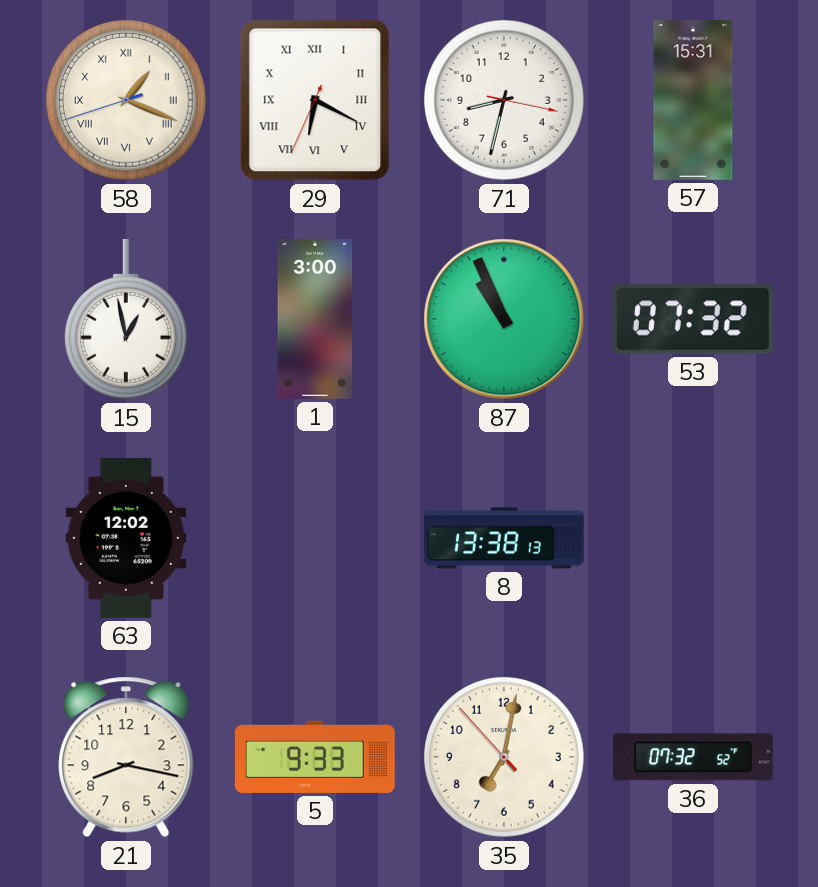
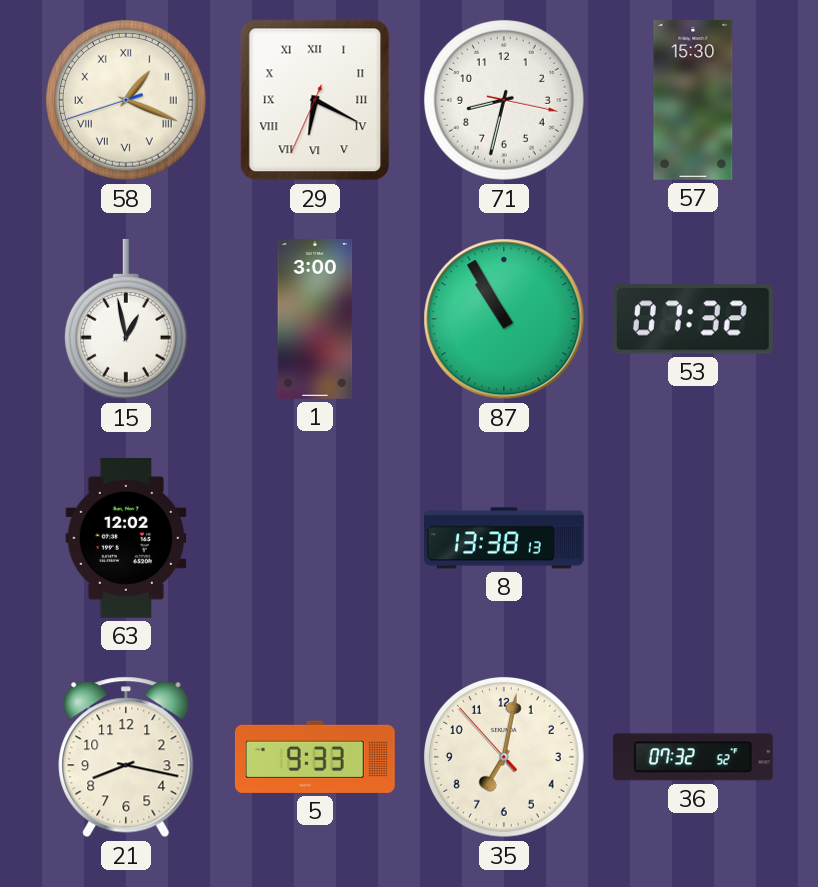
57: 15:31 -> 15:30 (693, 101)
87: 10:56 -> 10:55 (504, 319)
